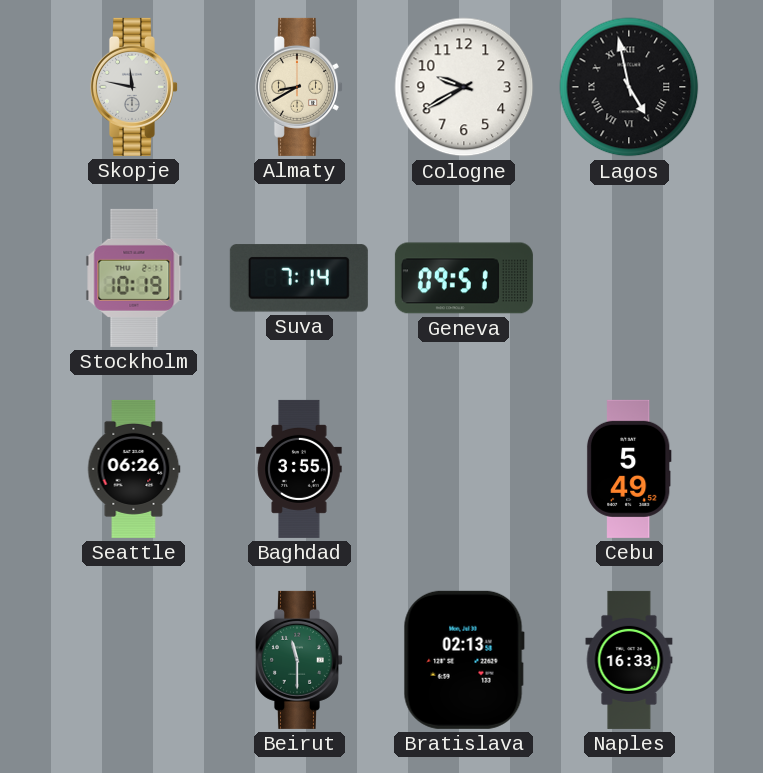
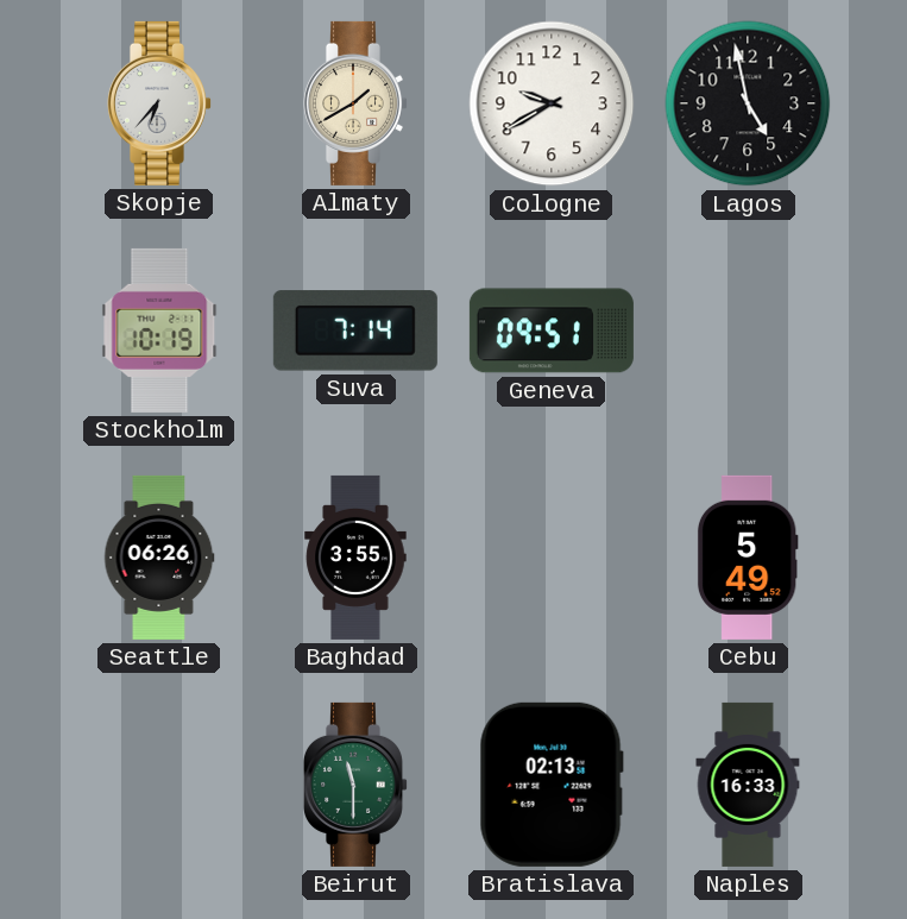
Skopje: 11:47 -> 6:37 (159, 103)
Almaty: 8:40 -> 1:40 (355, 103)
Lagos numerals: Roman -> Arabic (748, 103)
